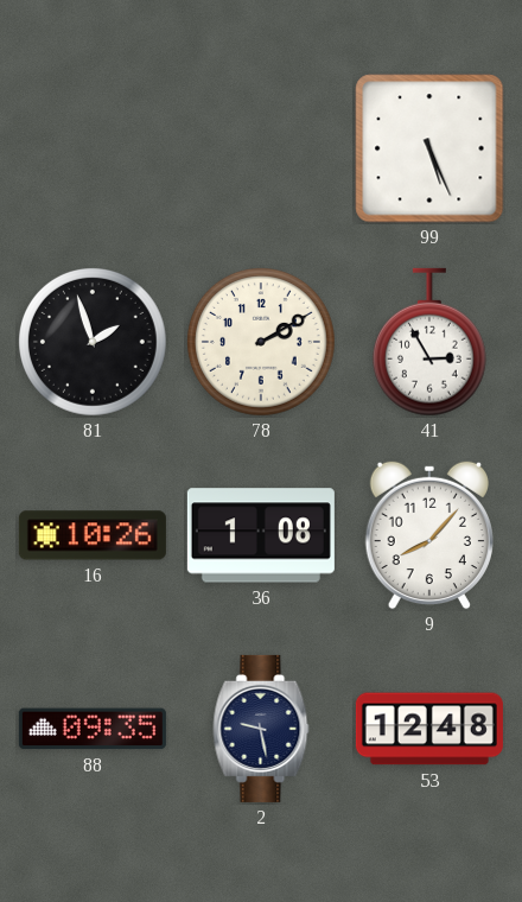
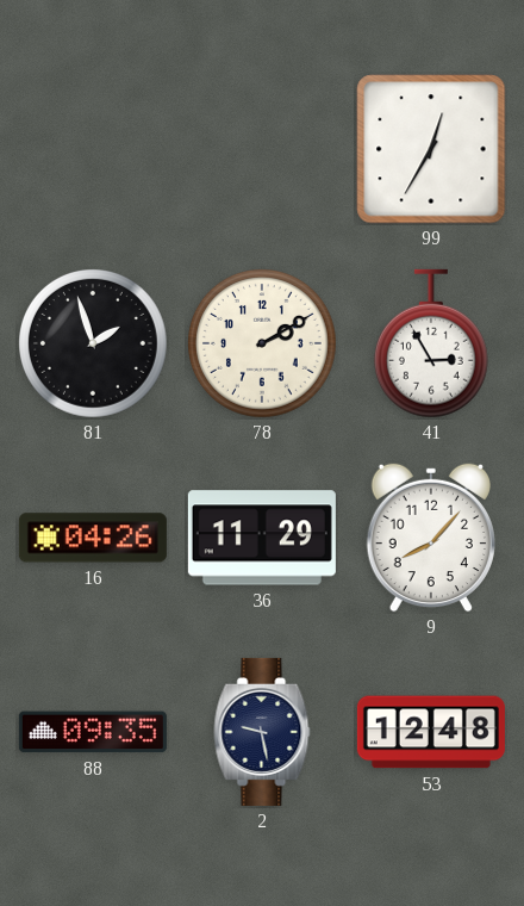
99: 5:26 -> 12:35 (431, 149)
16: 10:26 -> 04:26 (93, 538)
36: 1:08 -> 11:29 (262, 538)
